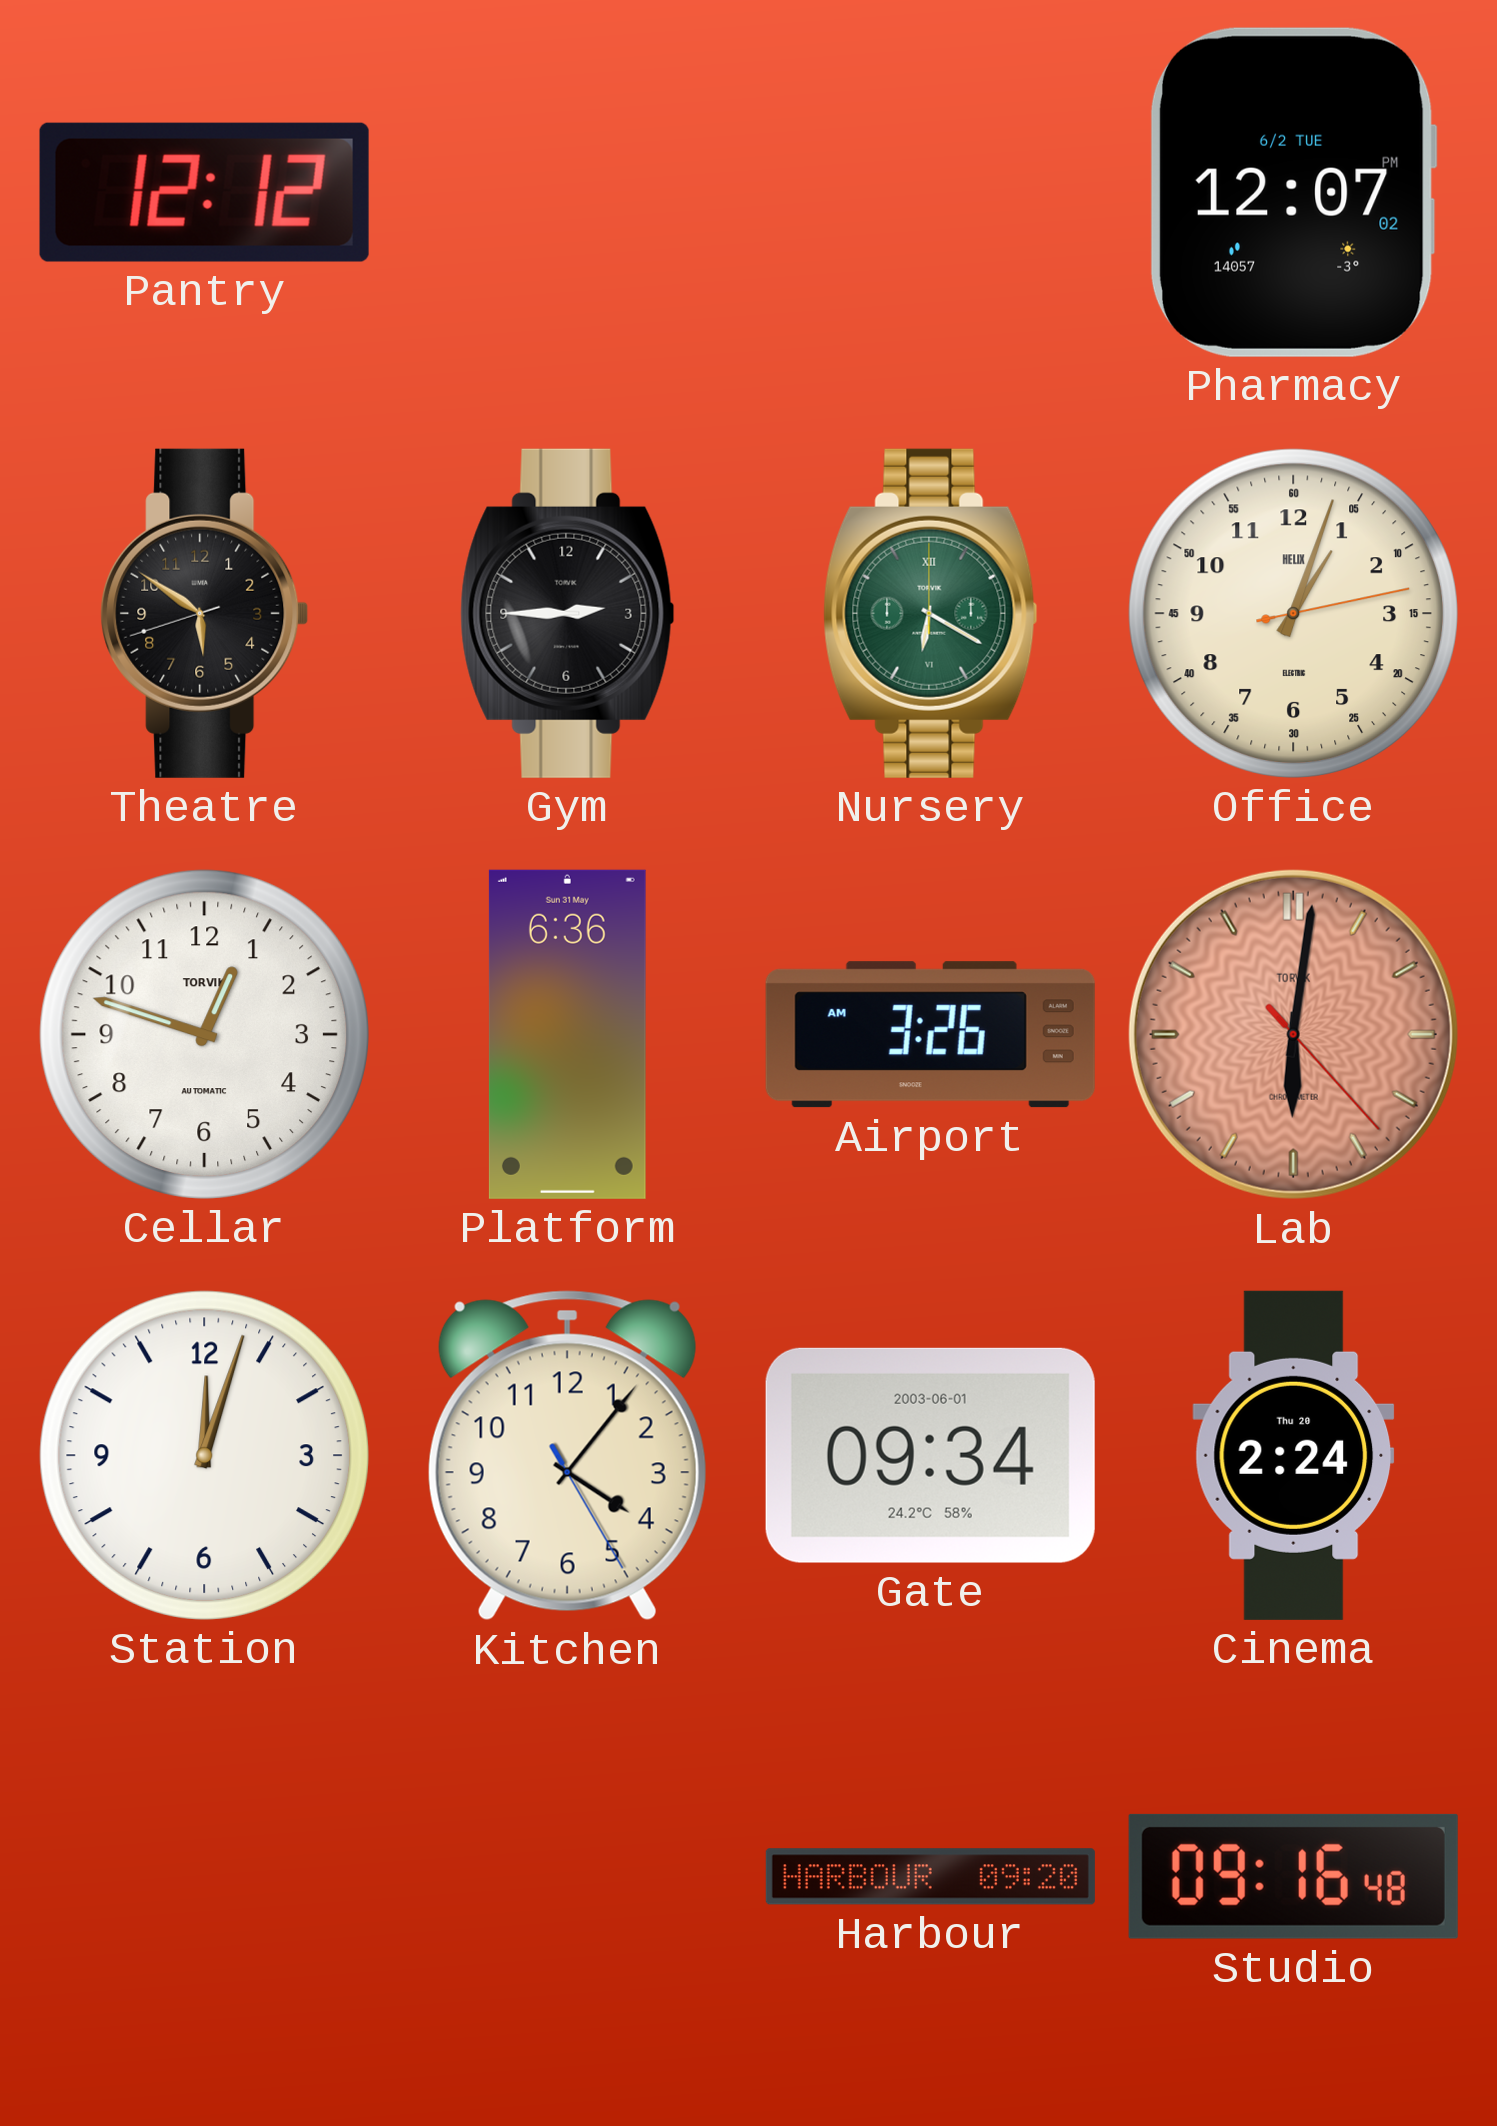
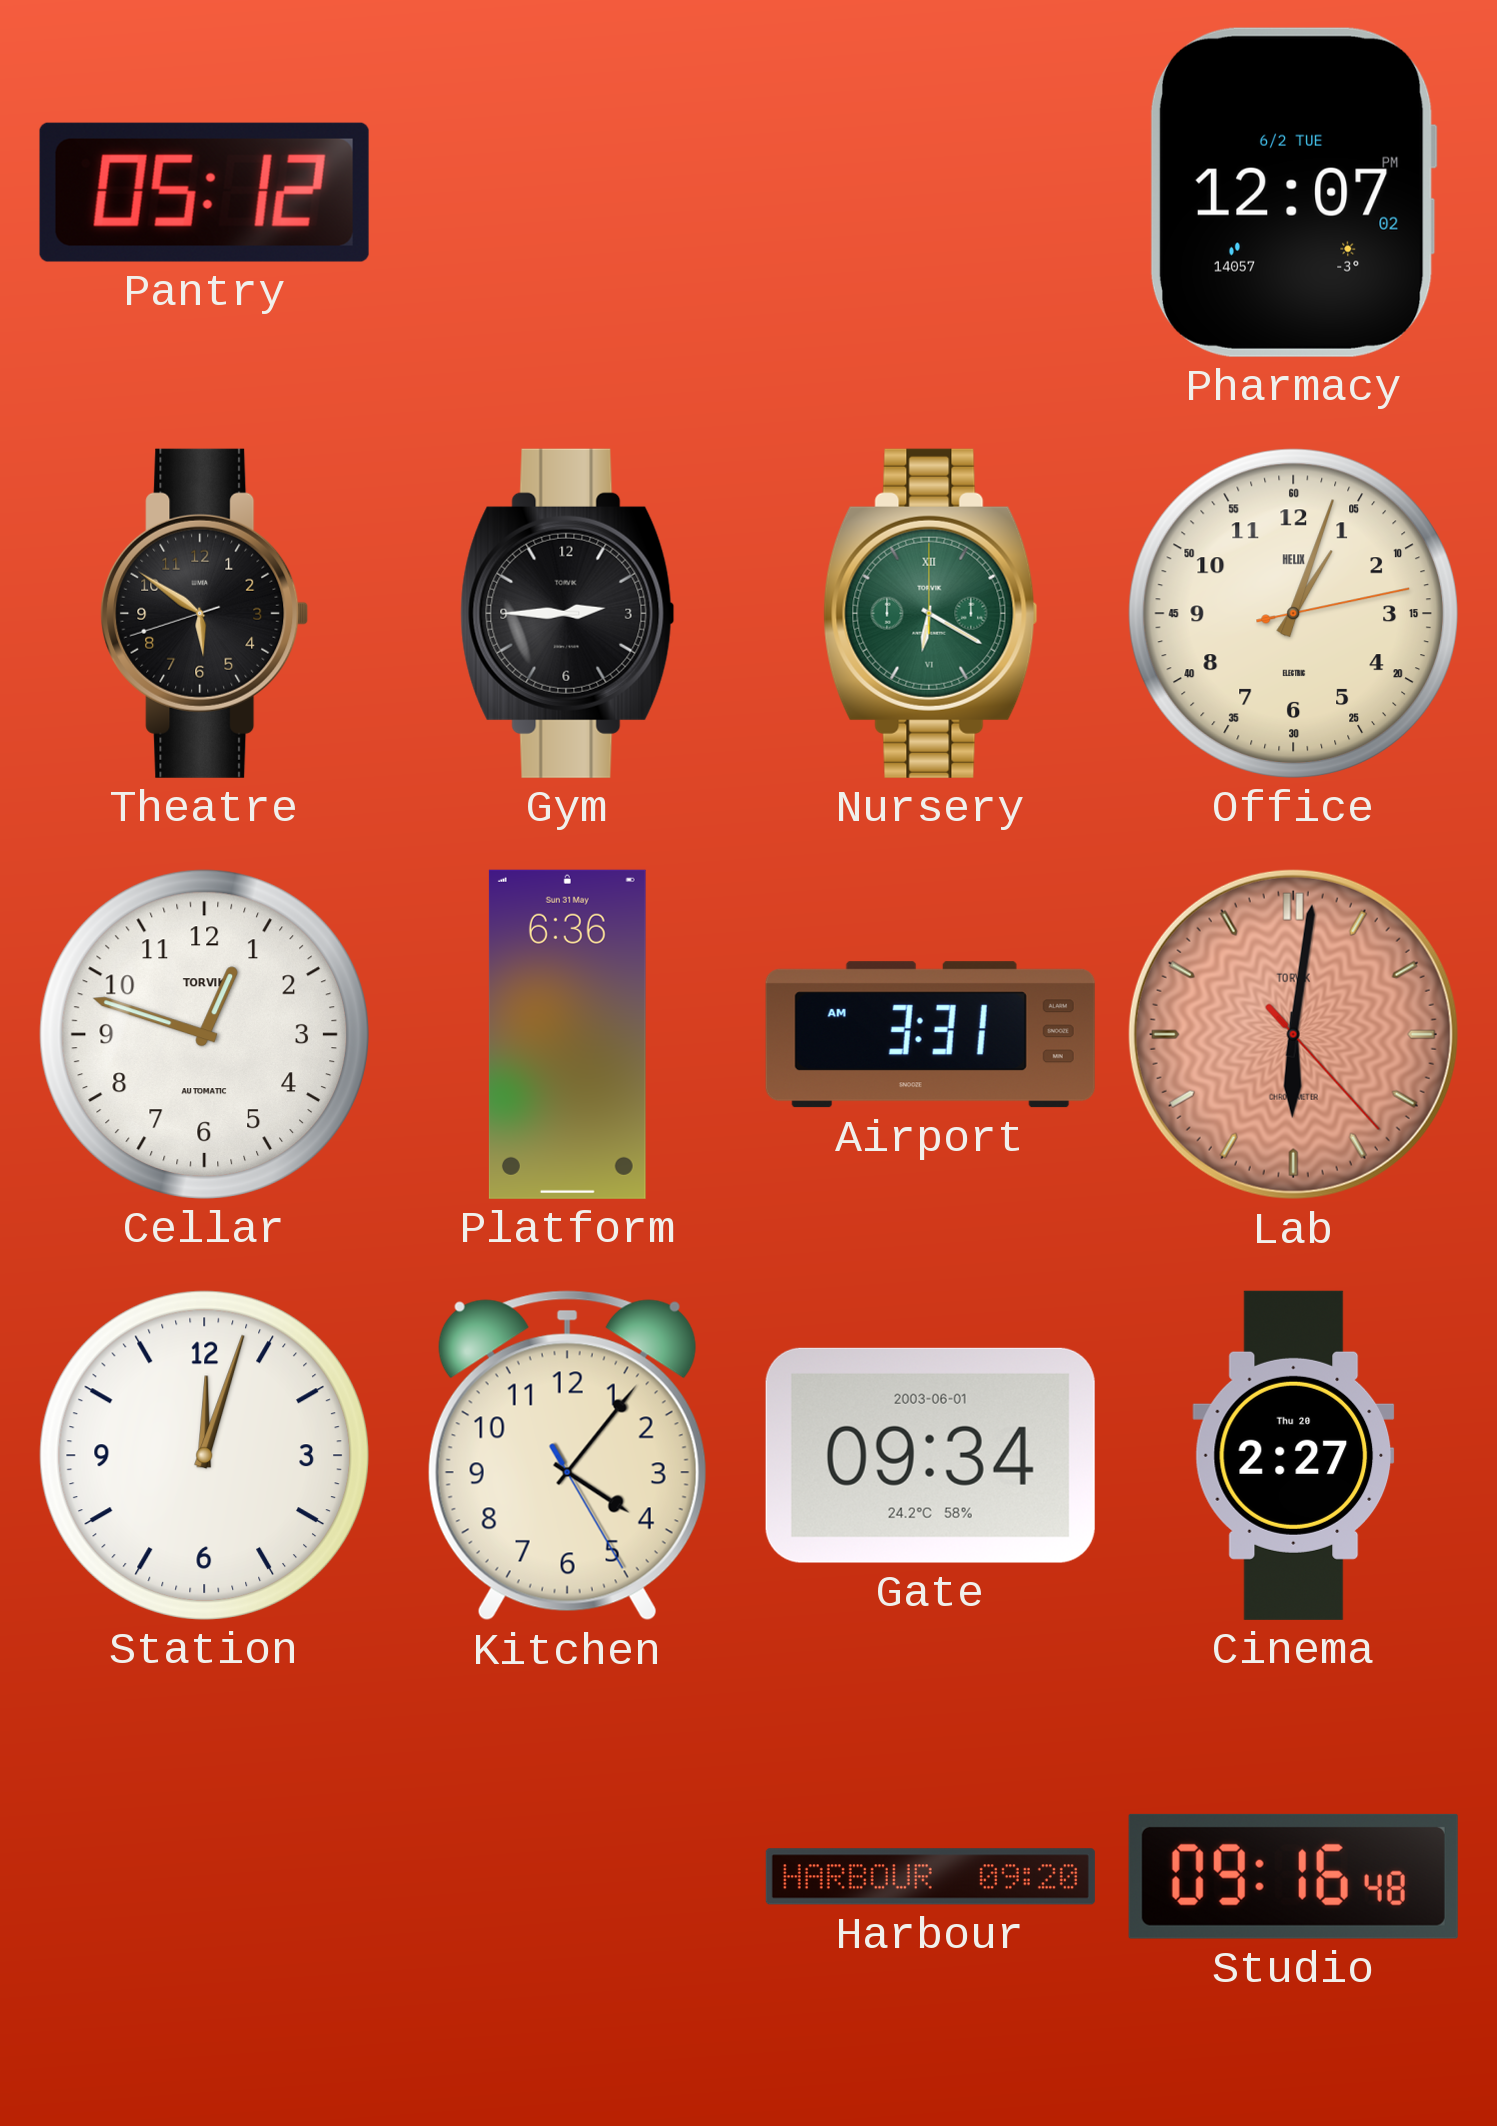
Pantry: 12:12 -> 05:12 (204, 192)
Airport: 3:26 -> 3:31 (930, 1035)
Cinema: 2:24 -> 2:27 (1294, 1455)
